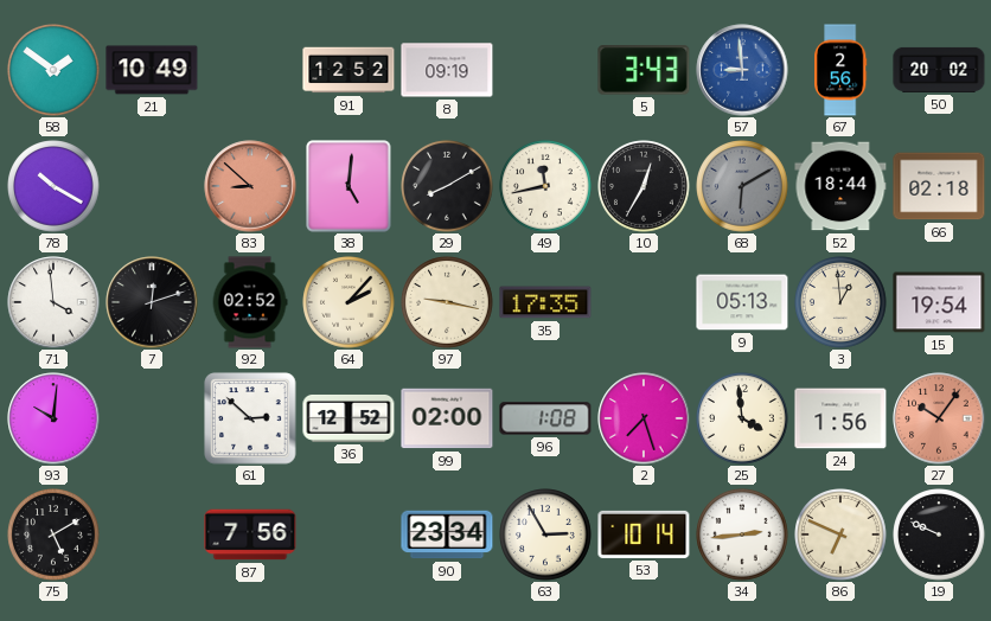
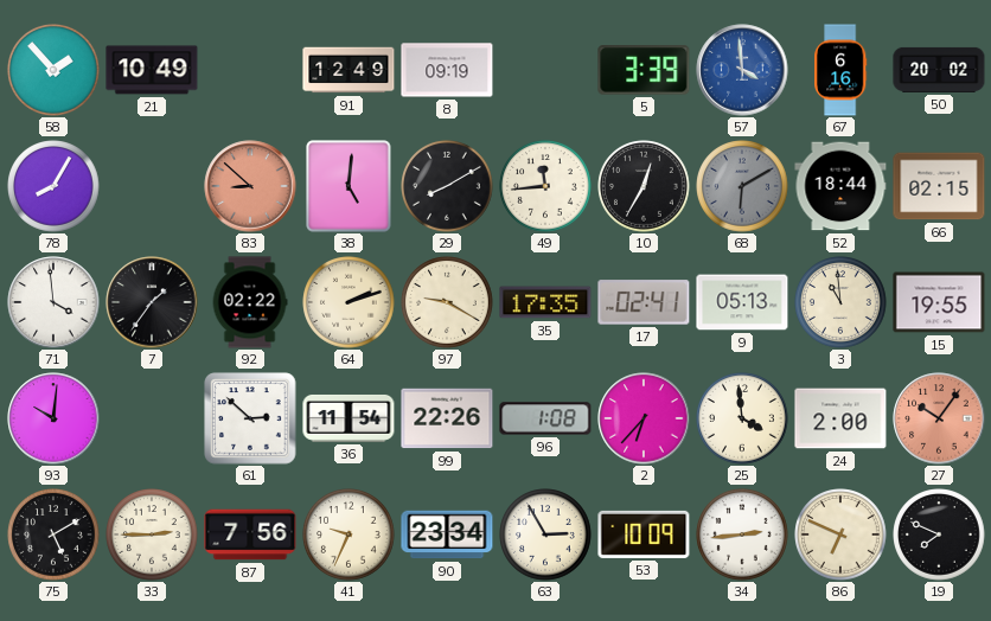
58: 1:51 -> 1:53 (53, 70)
91: 12:52 -> 12:49 (349, 70)
5: 3:43 -> 3:39 (644, 70)
57: 8:59 -> 3:59 (742, 70)
67: 2:56 -> 6:16 (840, 70)
78: 10:20 -> 8:05 (53, 186)
49: 11:43 -> 11:44 (545, 186)
66: 02:18 -> 02:15 (939, 186)
7: 12:12 -> 1:36 (152, 302)
92: 02:52 -> 02:22 (250, 302)
64: 2:07 -> 2:12 (349, 302)
97: 9:17 -> 9:20 (447, 302)
17: none -> 02:41 (644, 302)
3: 12:59 -> 10:59 (840, 302)
15: 19:54 -> 19:55 (939, 302)
36: 12:52 -> 11:54 (349, 418)
99: 02:00 -> 22:26 (447, 418)
2: 7:27 -> 6:37 (644, 418)
24: 1:56 -> 2:00 (840, 418)
33: none -> 2:45 (152, 534)
41: none -> 9:34 (349, 534)
53: 10:14 -> 10:09 (644, 534)
19: 9:49 -> 7:49 (939, 534)
